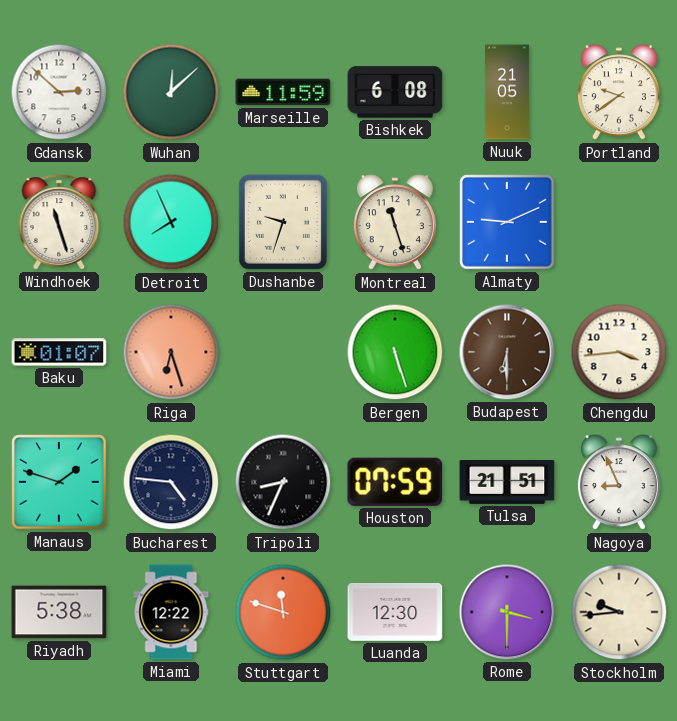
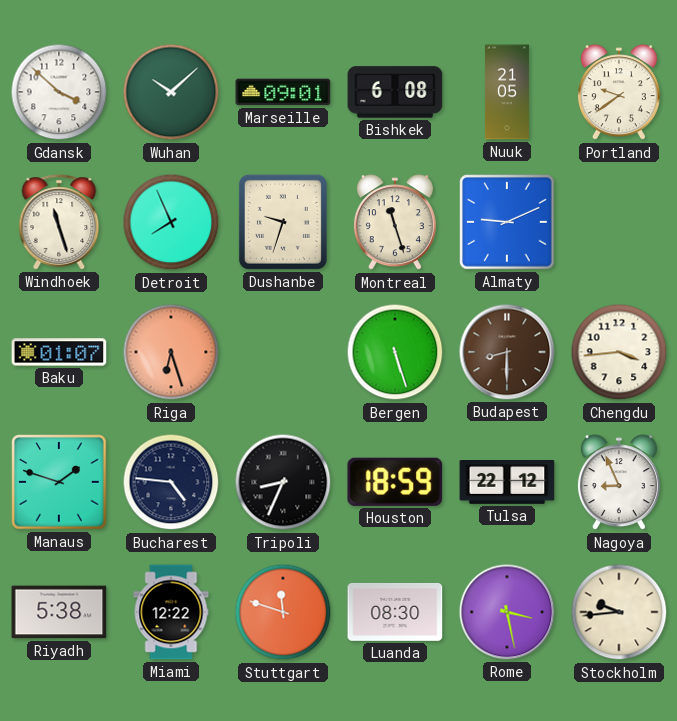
Gdansk: 2:52 -> 3:52 (59, 92)
Wuhan: 12:08 -> 10:08 (171, 92)
Marseille: 11:59 -> 09:01 (283, 92)
Budapest: 6:30 -> 8:30 (507, 352)
Houston: 07:59 -> 18:59 (395, 482)
Tulsa: 21:51 -> 22:12 (507, 483)
Luanda: 12:30 -> 08:30 (395, 612)
Rome: 3:30 -> 3:28 (507, 612)
